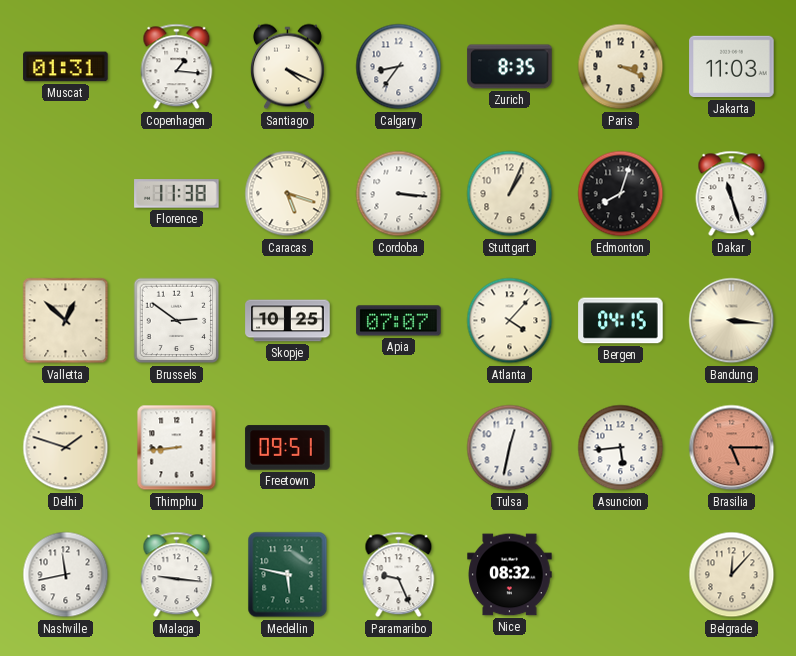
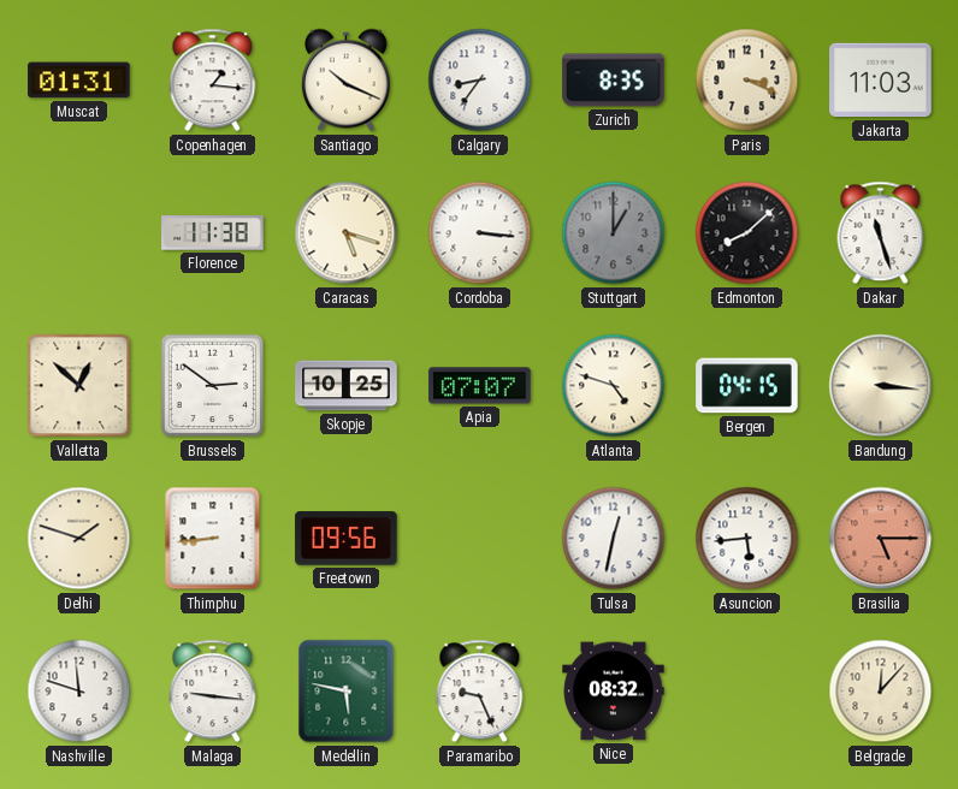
Santiago: 4:19 -> 10:19 (345, 81)
Stuttgart: 1:04 -> 1:00 (614, 233)
Stuttgart dial: cream -> grey (614, 233)
Edmonton: 8:03 -> 8:08 (747, 233)
Atlanta: 4:07 -> 4:48 (614, 386)
Freetown: 09:51 -> 09:56 (347, 539)
Nashville: 11:43 -> 11:48 (79, 692)
